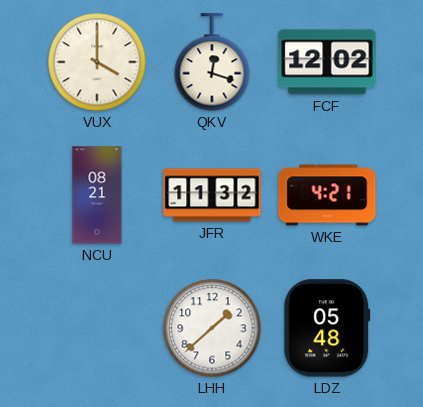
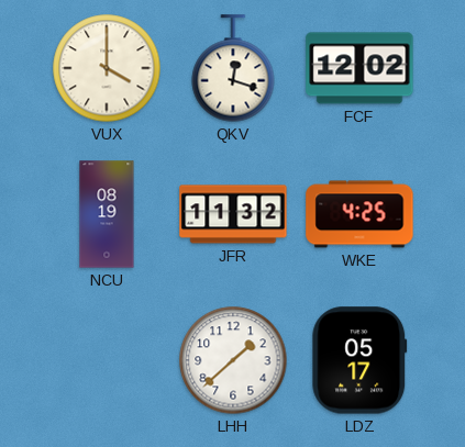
NCU: 08:21 -> 08:19 (107, 214)
WKE: 4:21 -> 4:25 (359, 214)
LDZ: 05:48 -> 05:17 (359, 360)
